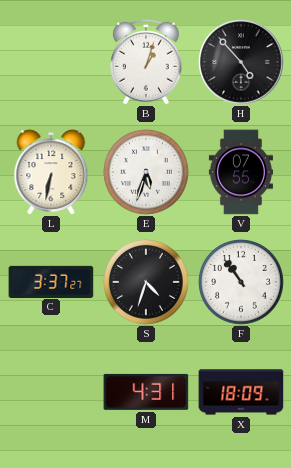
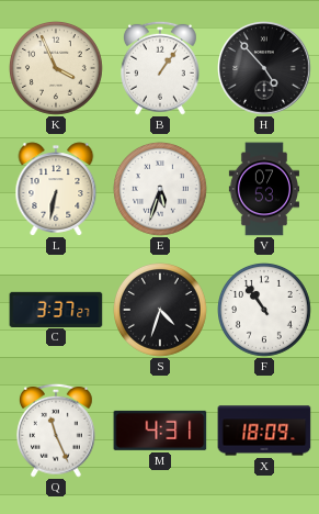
K: none -> 3:56 (57, 69)
B: 1:03 -> 1:06 (161, 68)
V: 07:55 -> 07:53 (264, 189)
Q: none -> 11:26 (57, 431)
